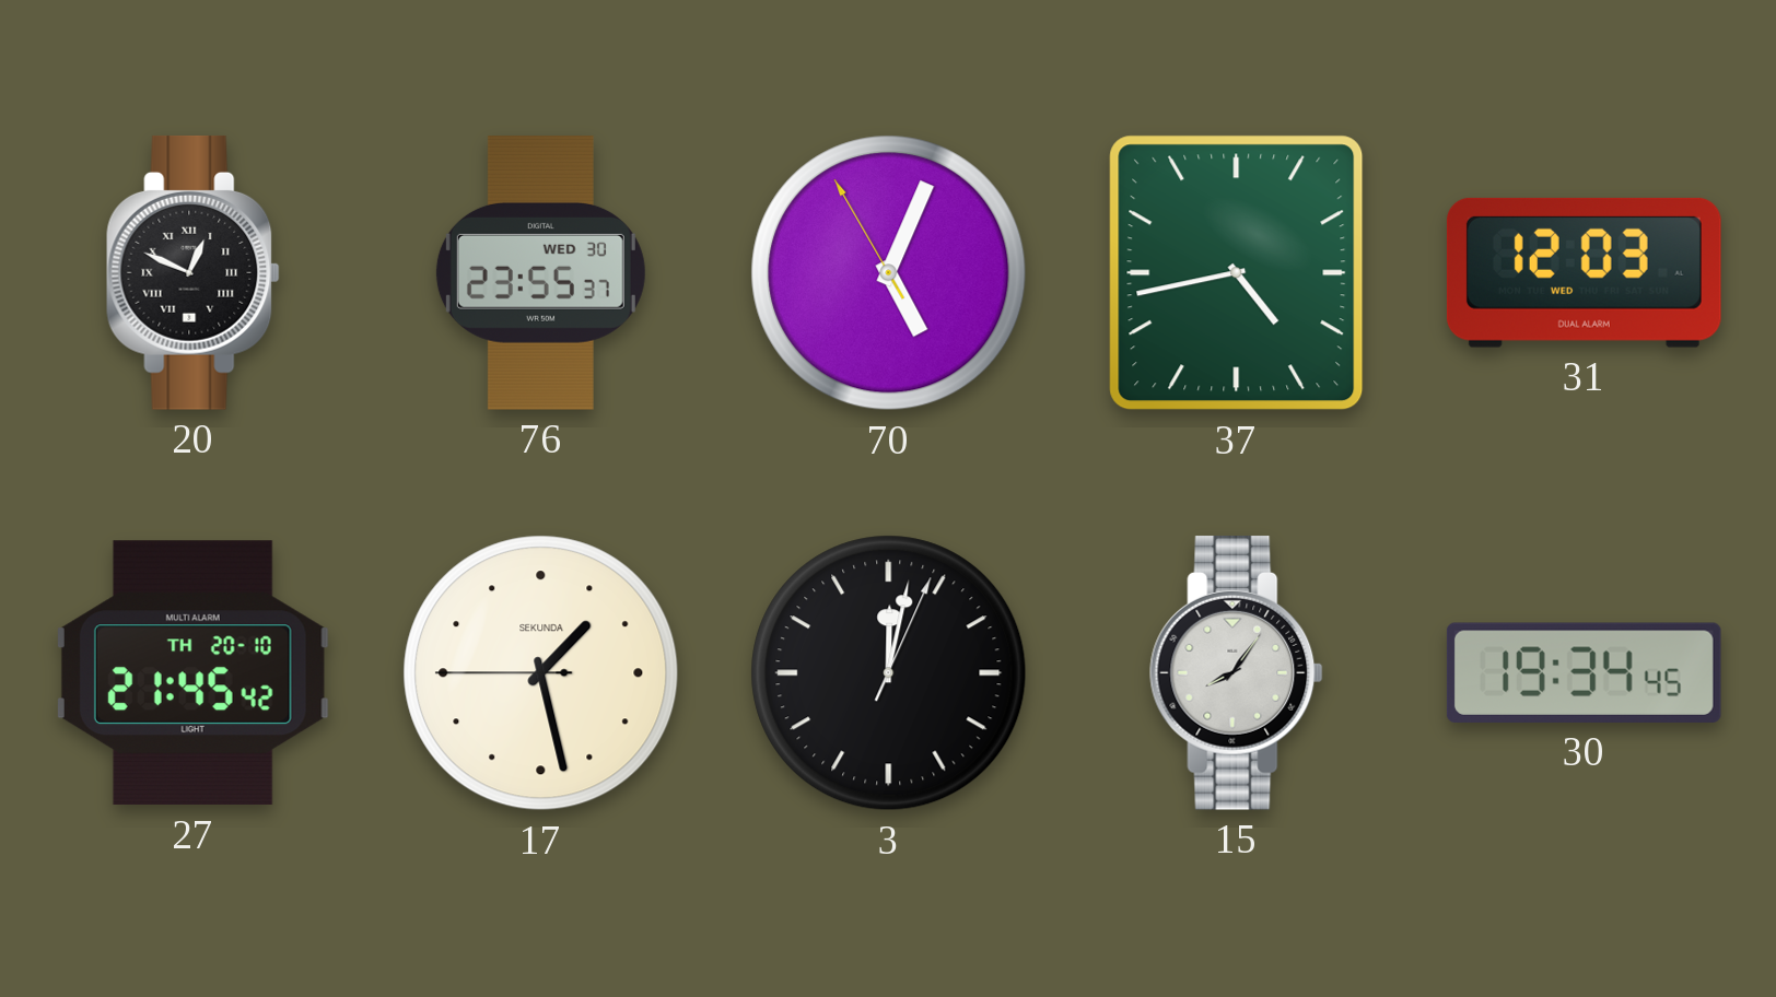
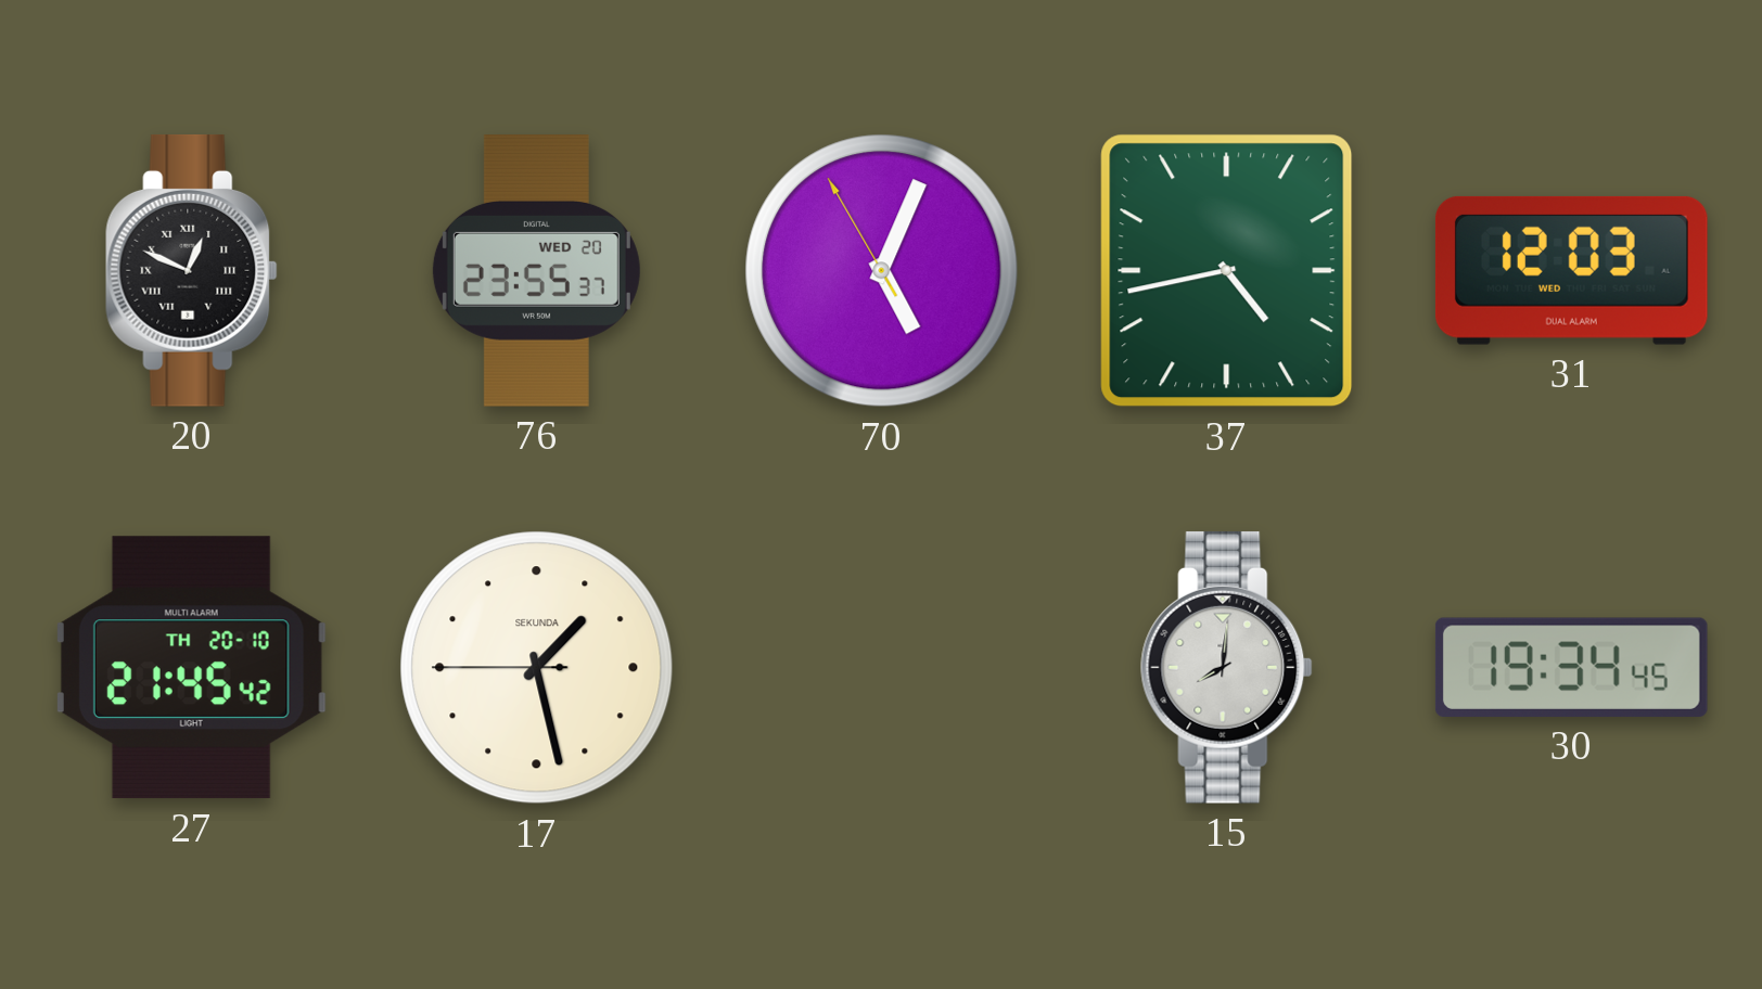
76 date: WED 30 -> WED 20 (536, 271)
3: 12:02 -> none (889, 673)
15: 8:06 -> 8:01 (1227, 667)
